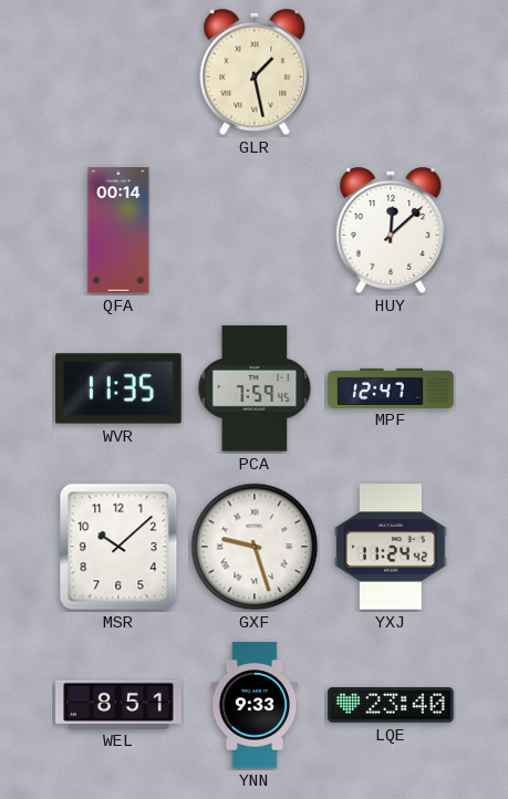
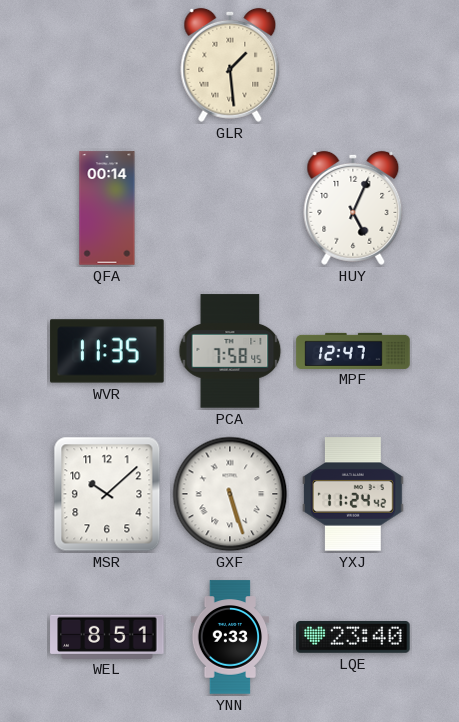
GLR: 1:28 -> 1:29 (230, 65)
HUY: 12:08 -> 5:04 (353, 208)
PCA: 7:59 -> 7:58 (230, 351)
GXF: 9:27 -> 5:27 (230, 494)
